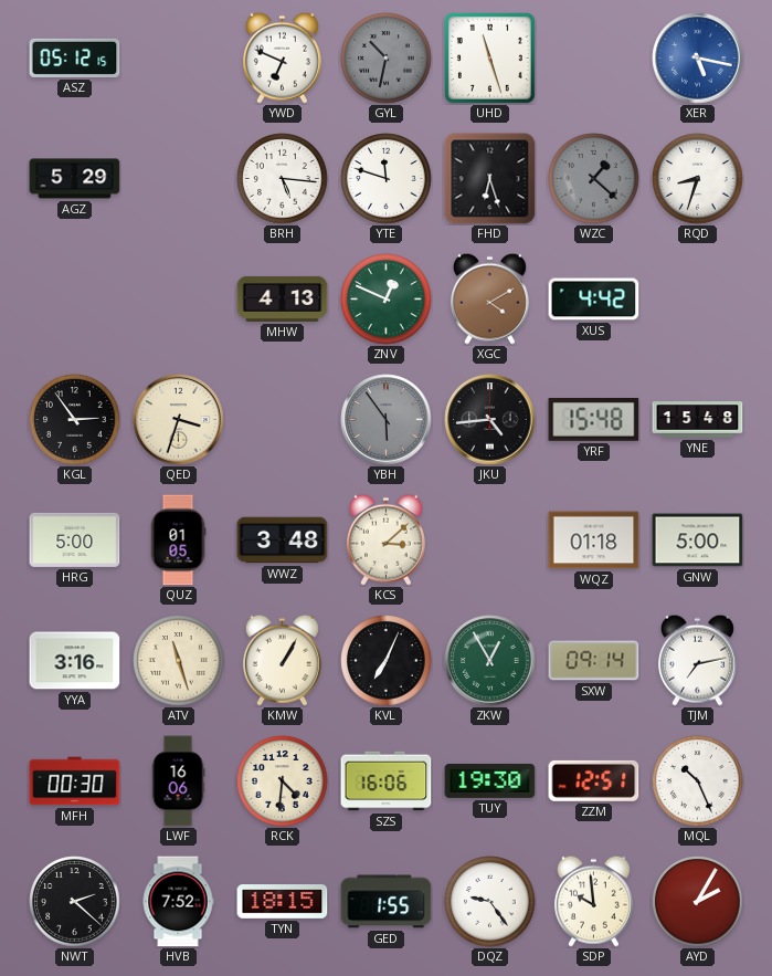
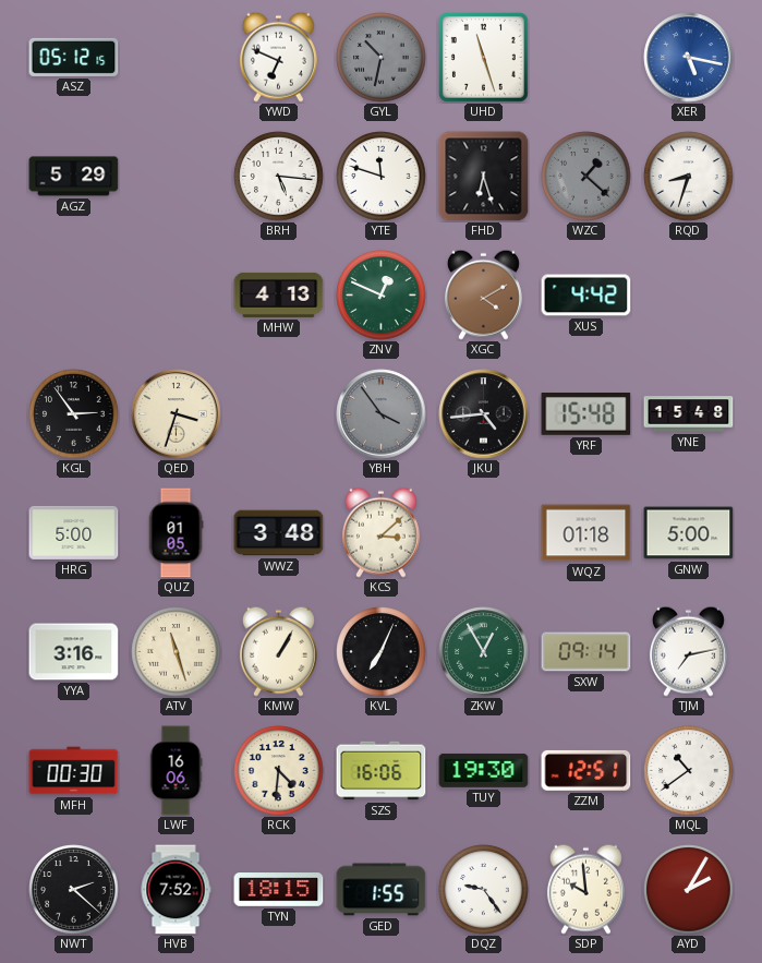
YBH: 5:54 -> 3:54 (382, 414)
MQL: 10:26 -> 10:39 (689, 771)
